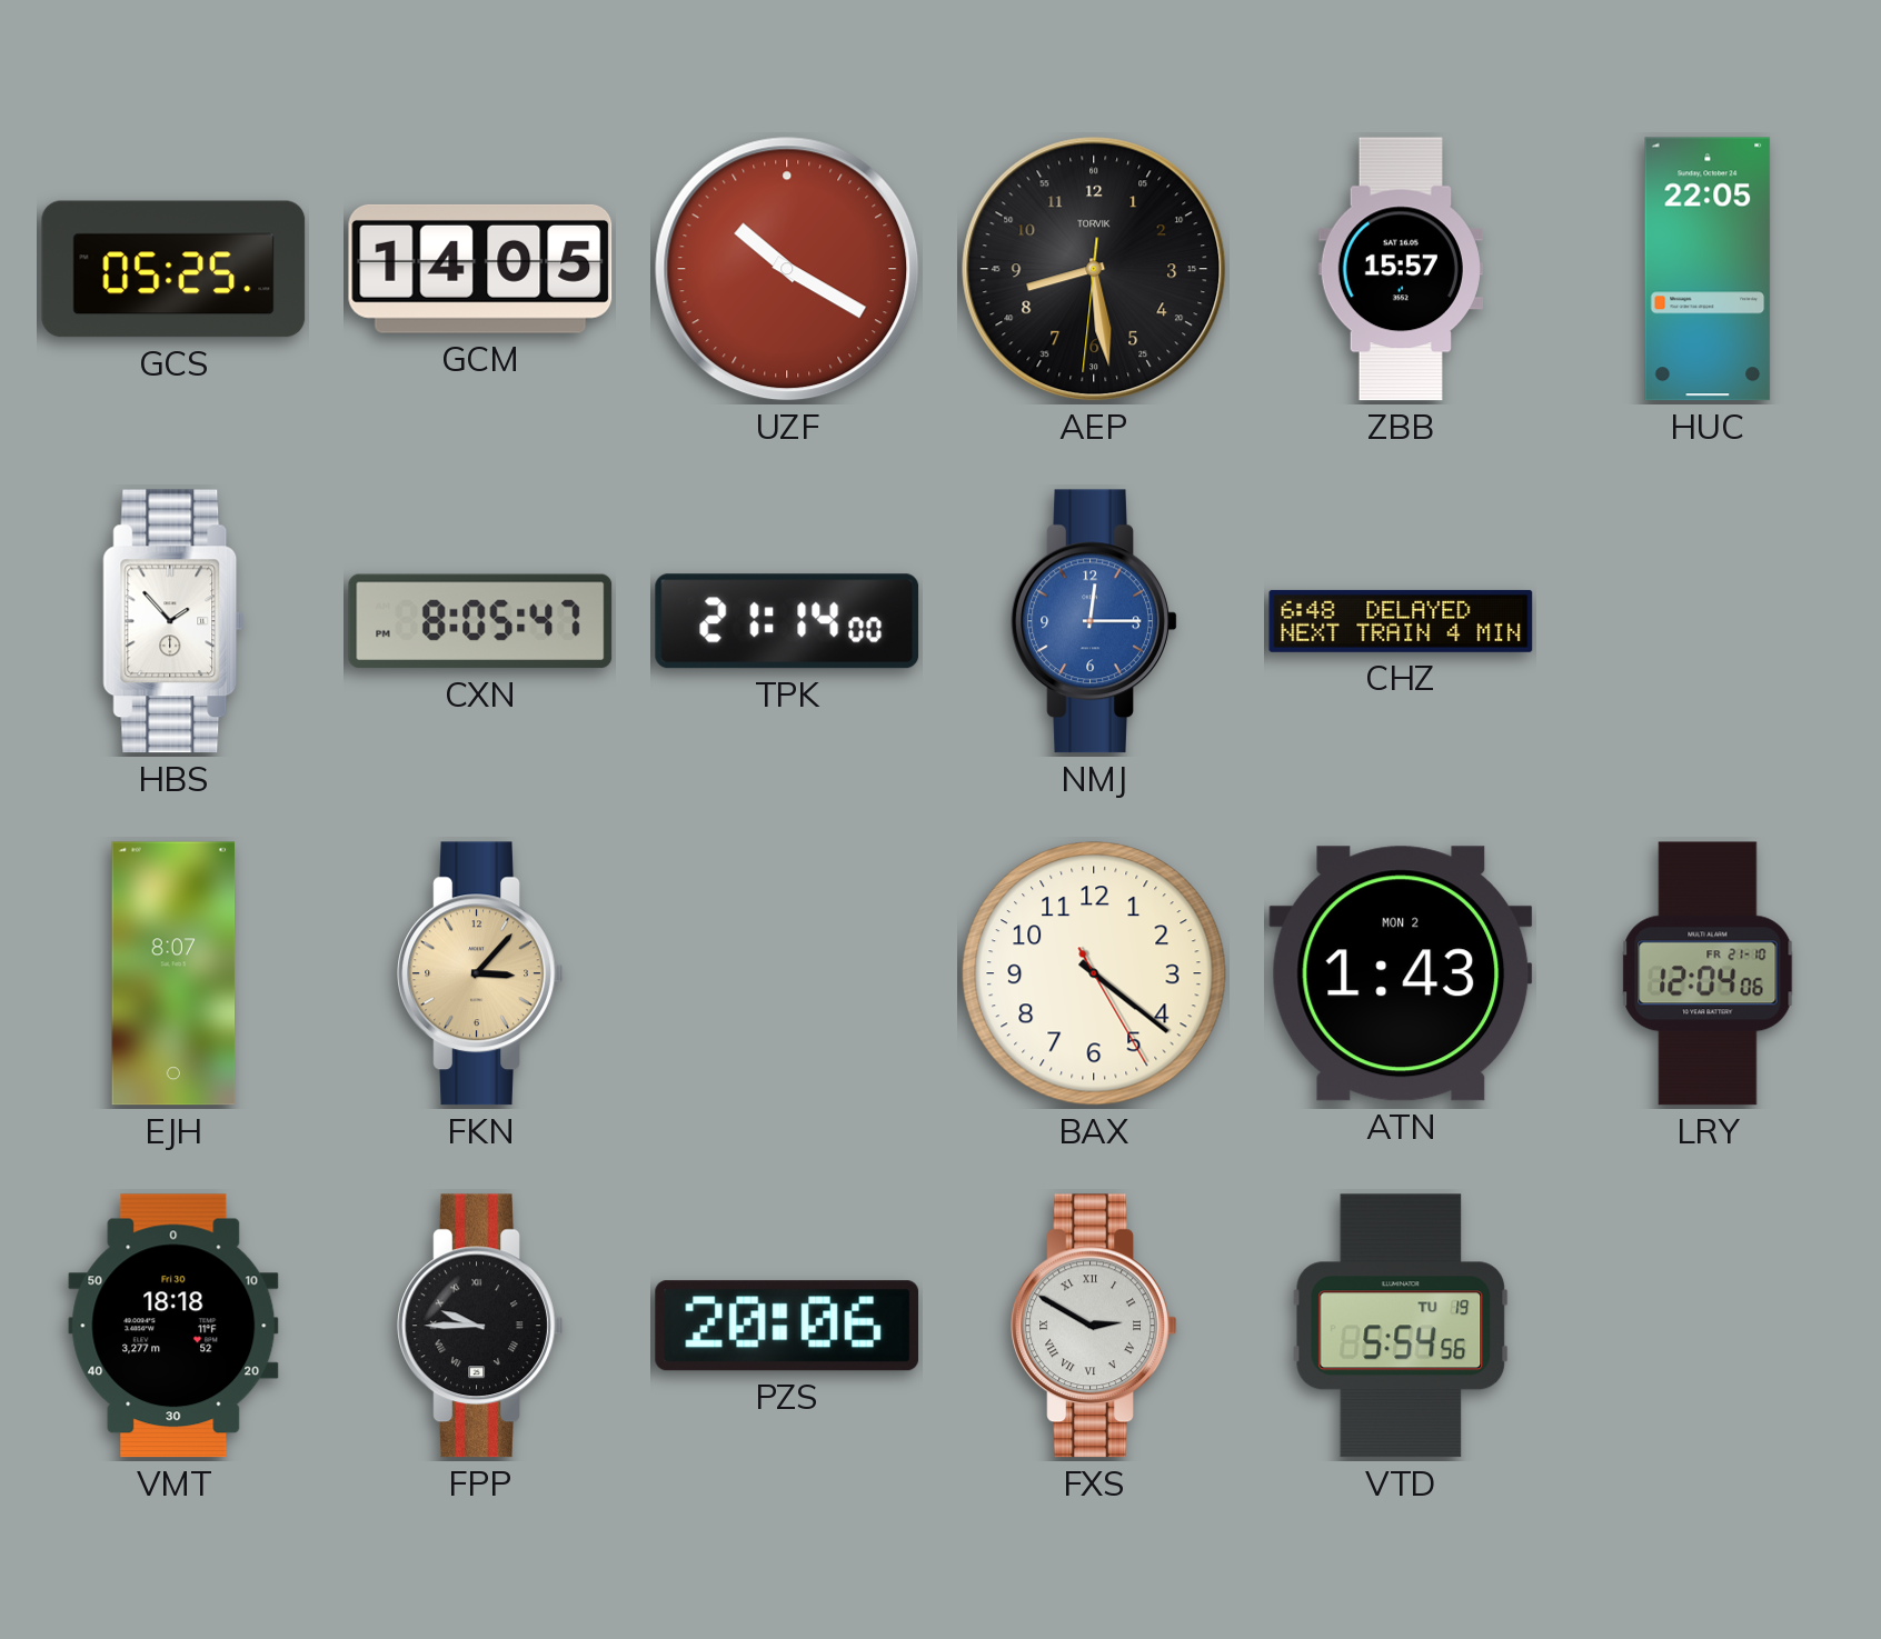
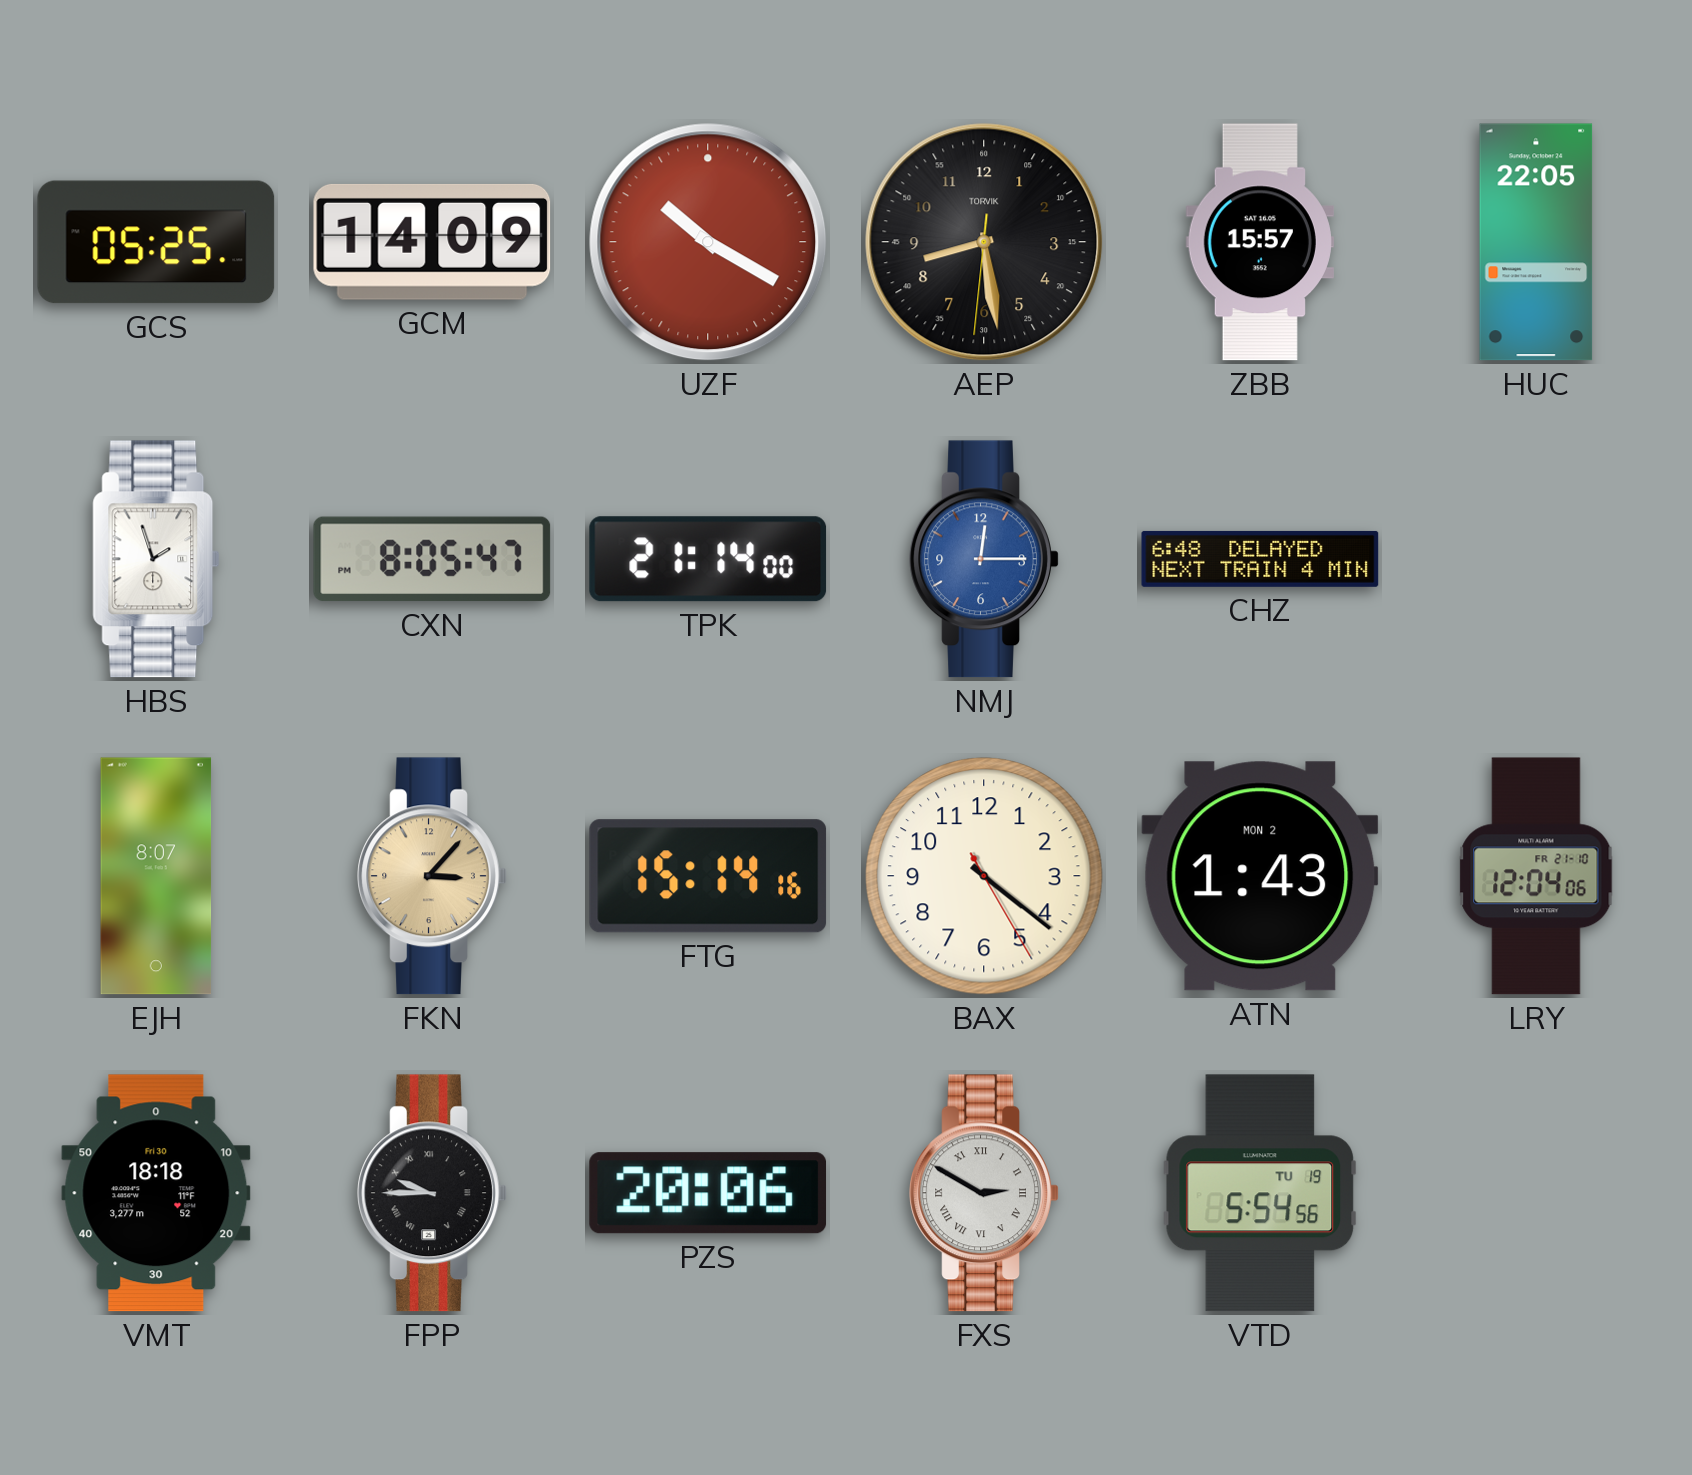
GCM: 14:05 -> 14:09 (432, 242)
HBS: 1:53 -> 1:57 (156, 559)
FTG: none -> 15:14 (708, 876)
